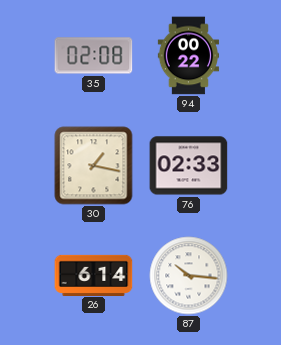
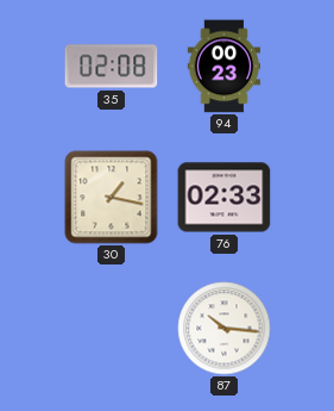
94: 00:22 -> 00:23 (223, 67)
26: 6:14 -> none (94, 275)
